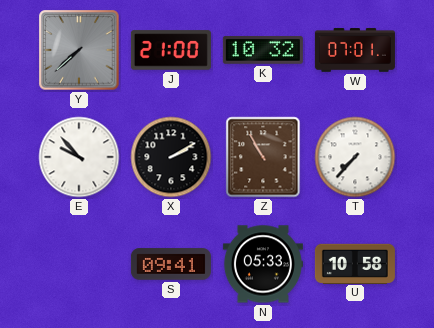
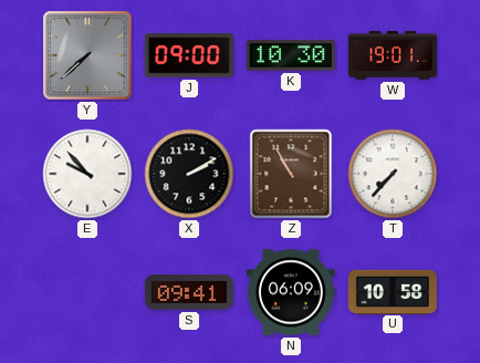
J: 21:00 -> 09:00 (189, 55)
K: 10:32 -> 10:30 (291, 55)
W: 07:01 -> 19:01 (393, 55)
N: 05:33 -> 06:09 (291, 292)
